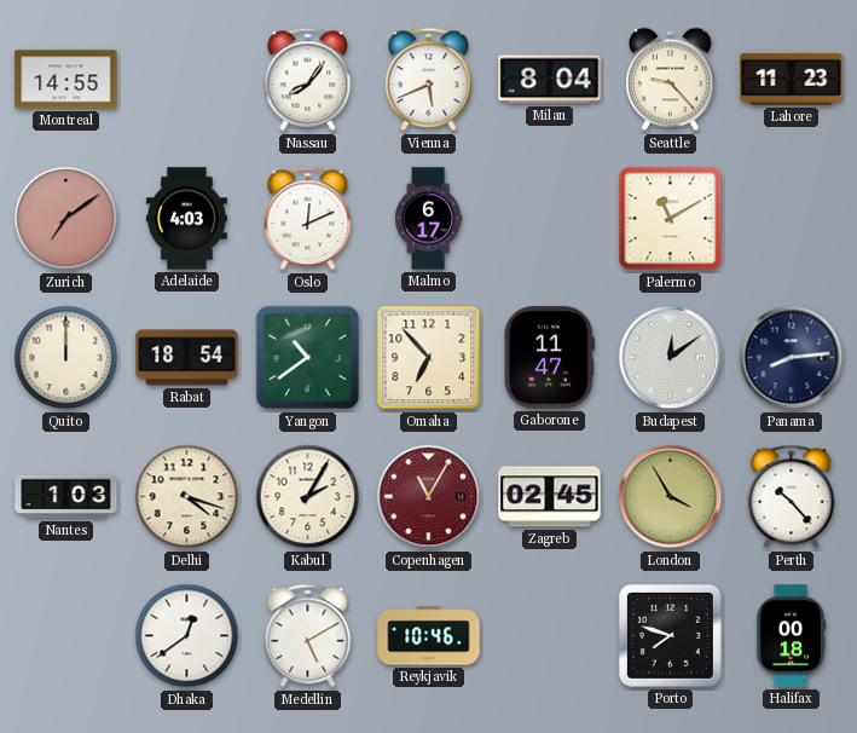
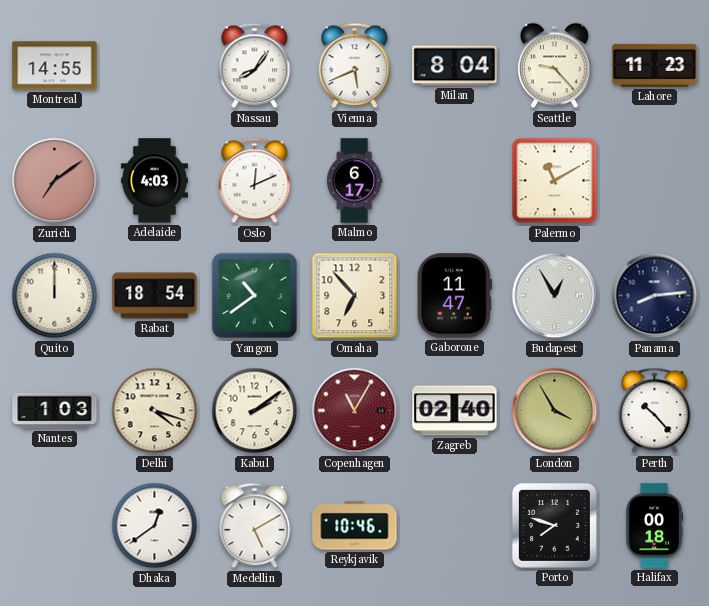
Budapest: 12:09 -> 12:55 (555, 296)
Kabul: 2:05 -> 2:09 (255, 411)
Zagreb: 02:45 -> 02:40 (455, 411)
